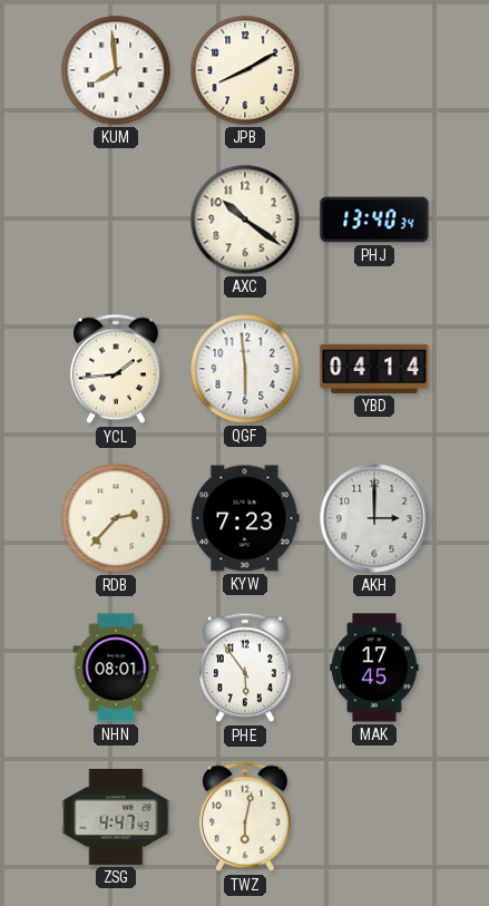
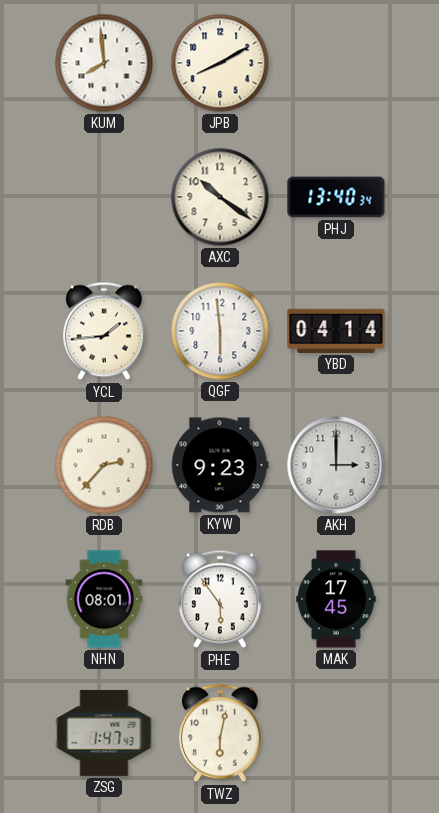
KYW: 7:23 -> 9:23 (220, 465)
ZSG: 4:47 -> 1:47 (104, 733)
